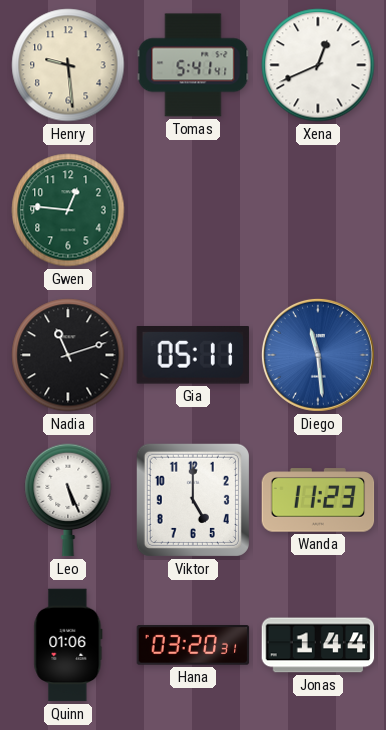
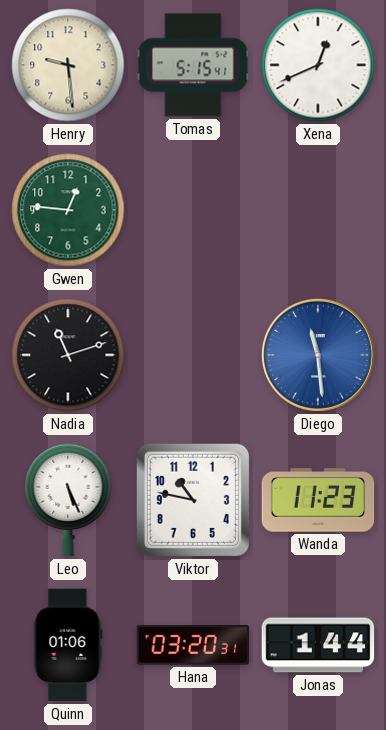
Tomas: 5:41 -> 5:15 (193, 65)
Gia: 05:11 -> none (193, 356)
Viktor: 5:00 -> 10:47 (193, 500)
